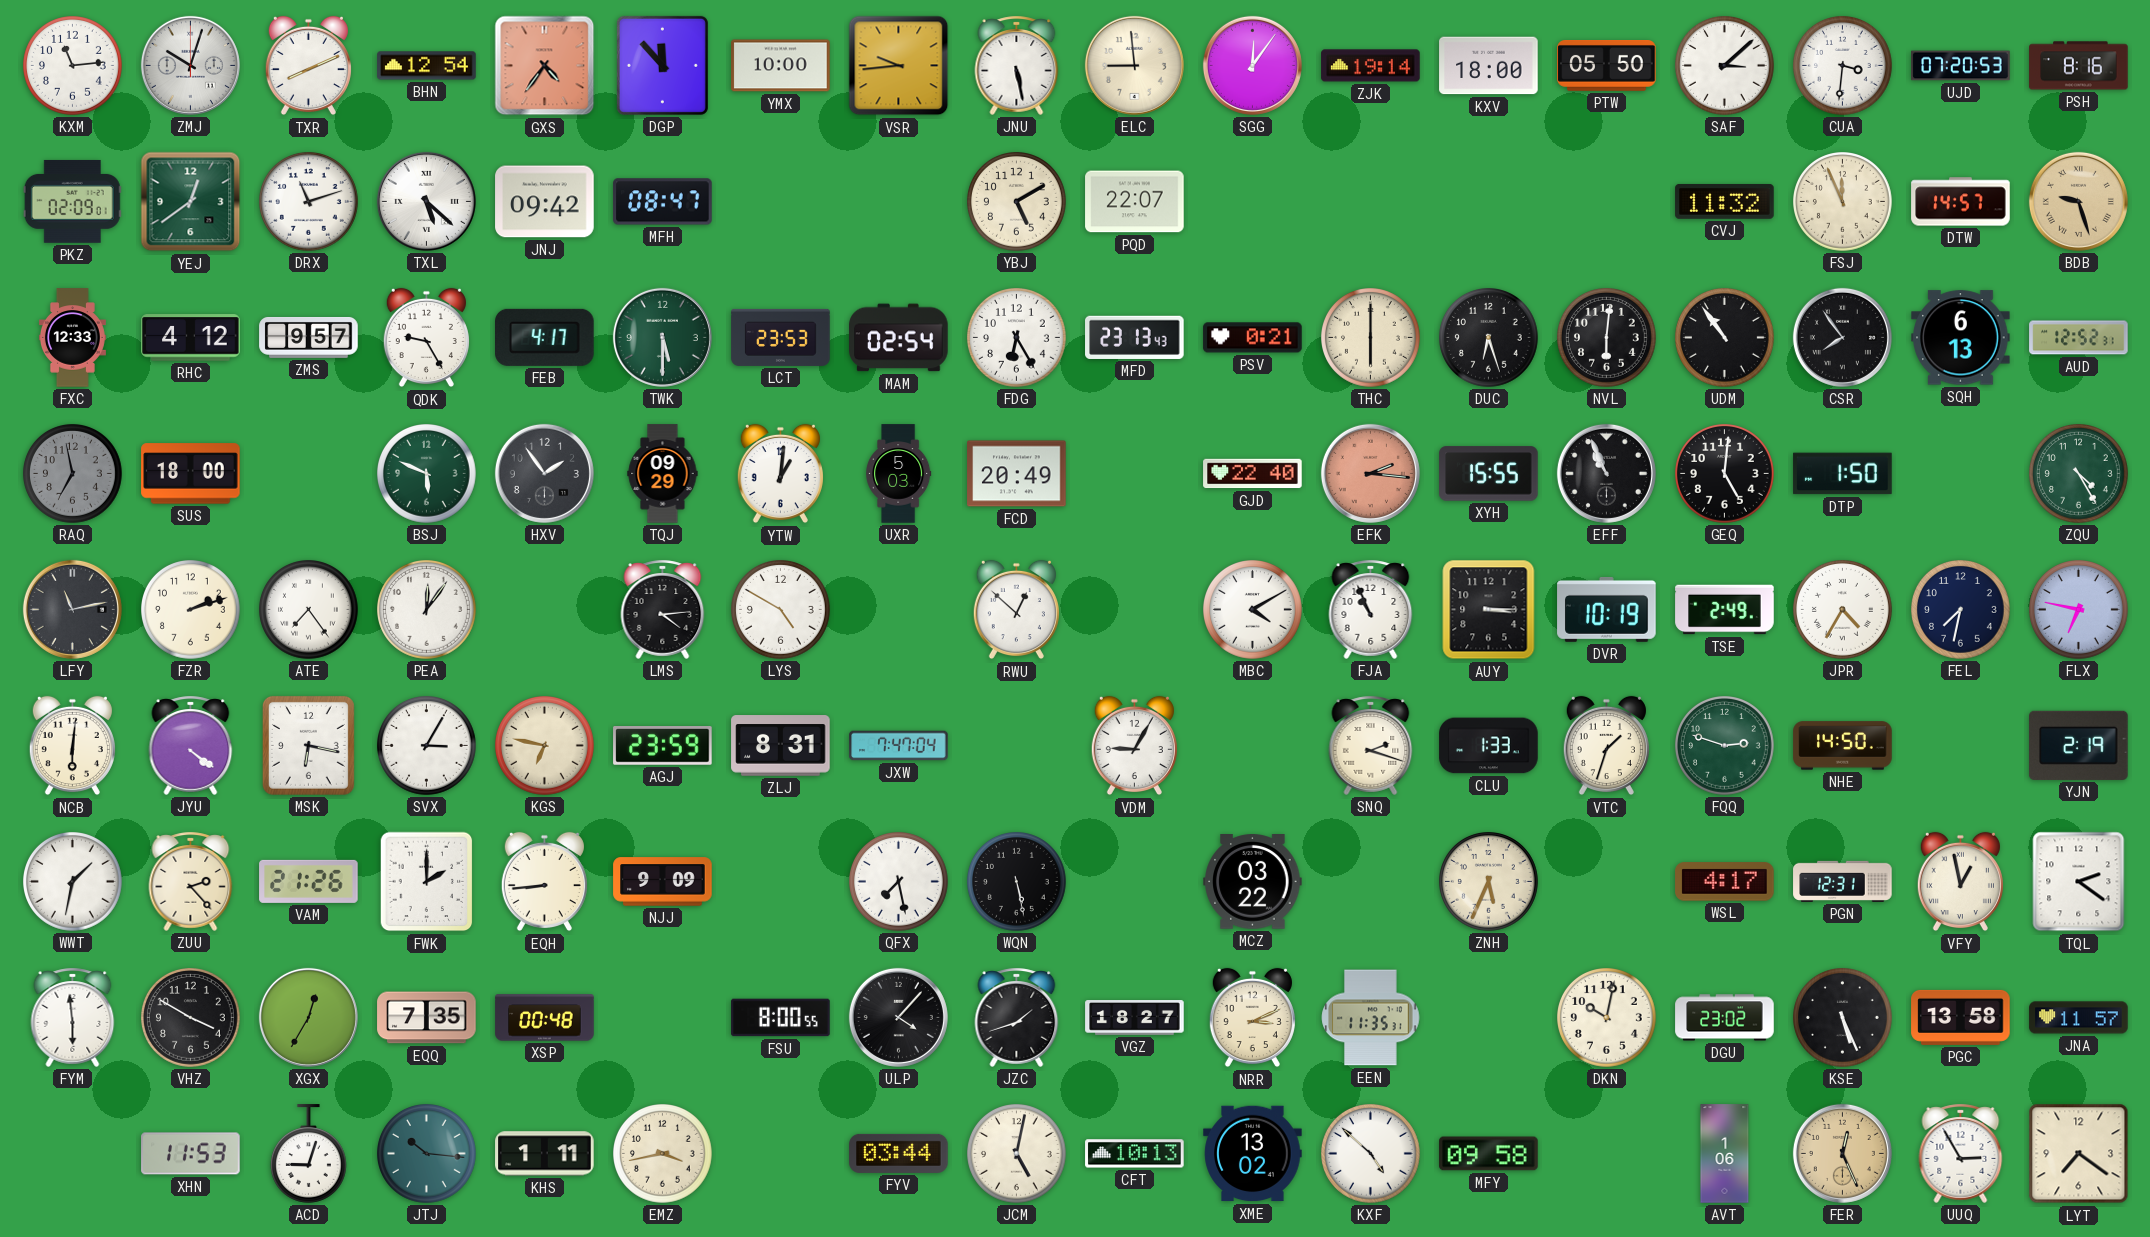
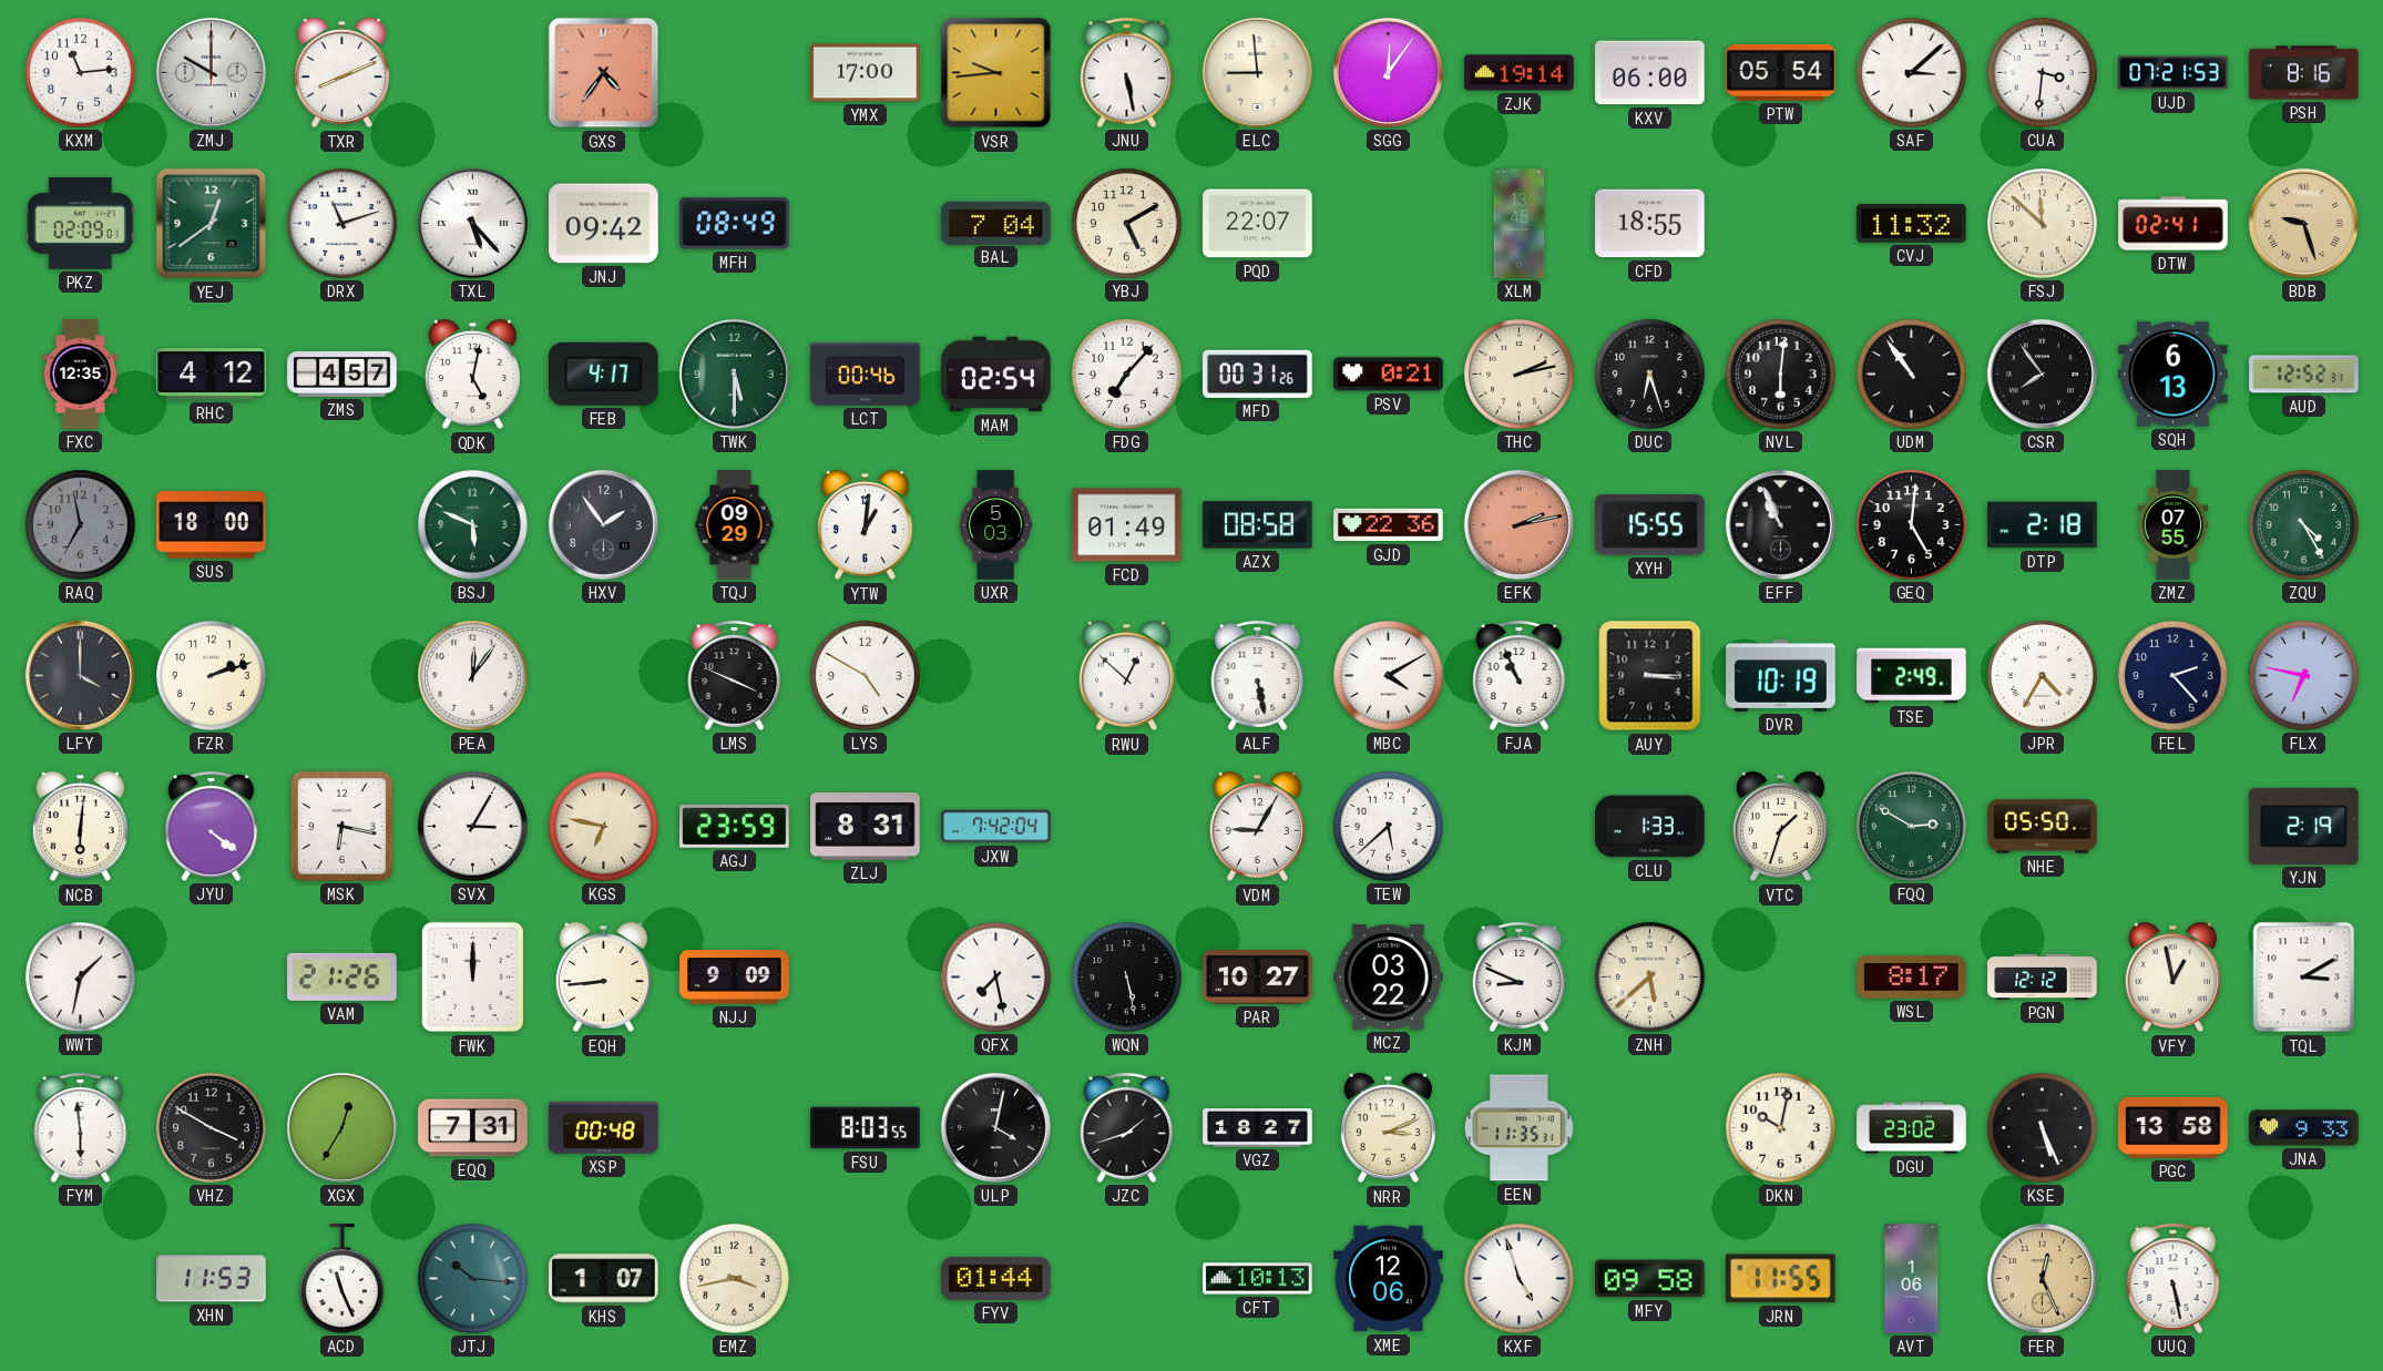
ZMJ: 10:03 -> 10:00 (211, 72)
BHN: 12:54 -> none (427, 66)
DGP: 11:53 -> none (662, 65)
YMX: 10:00 -> 17:00 (866, 73)
KXV: 18:00 -> 06:00 (1650, 73)
PTW: 05:50 -> 05:54 (1781, 73)
UJD: 07:20 -> 07:21 (2174, 73)
TXL: 5:22 -> 5:23 (472, 223)
MFH: 08:47 -> 08:49 (735, 224)
BAL: none -> 7:04 (996, 223)
XLM: none -> 13:45 (1520, 224)
CFD: none -> 18:55 (1650, 224)
FSJ: 11:56 -> 11:52 (2043, 224)
DTW: 14:57 -> 02:41 (2174, 224)
FXC: 12:33 -> 12:35 (80, 375)
ZMS: 9:57 -> 4:57 (342, 374)
QDK: 9:25 -> 5:02 (472, 375)
LCT: 23:53 -> 00:46 (866, 374)
FDG: 6:25 -> 7:07 (1127, 375)
MFD: 23:13 -> 00:31 (1258, 374)
THC: 6:00 -> 2:13 (1520, 375)
FCD: 20:49 -> 01:49 (1127, 525)
AZX: none -> 08:58 (1258, 525)
GJD: 22:40 -> 22:36 (1389, 525)
EFK: 2:16 -> 2:13 (1518, 524)
DTP: 1:50 -> 2:18 (2043, 525)
ZMZ: none -> 07:55 (2174, 525)
LFY: 11:13 -> 4:00 (80, 675)
ATE: 7:24 -> none (309, 610)
LMS: 4:14 -> 3:49 (735, 675)
ALF: none -> 5:28 (1258, 675)
FEL: 7:32 -> 2:23 (2174, 676)
JXW: 7:47 -> 7:42 (996, 827)
TEW: none -> 5:38 (1389, 827)
SNQ: 2:18 -> none (1371, 745)
FQQ: 2:48 -> 2:50 (1912, 827)
NHE: 14:50 -> 05:50 (2043, 827)
ZUU: 2:23 -> none (191, 881)
FWK: 2:00 -> 12:00 (473, 978)
PAR: none -> 10:27 (1258, 976)
KJM: none -> 8:49 (1520, 976)
ZNH: 5:34 -> 5:38 (1650, 978)
WSL: 4:17 -> 8:17 (1912, 978)
PGN: 12:31 -> 12:12 (2043, 976)
TQL: 2:21 -> 3:10 (2304, 978)
EQQ: 7:35 -> 7:31 (473, 1128)
FSU: 8:00 -> 8:03 (866, 1128)
ULP: 4:07 -> 4:02 (995, 1127)
JNA: 11:57 -> 9:33 (2304, 1128)
ACD: 9:03 -> 11:26 (341, 1279)
KHS: 1:11 -> 1:07 (604, 1279)
FYV: 03:44 -> 01:44 (996, 1278)
JCM: 5:02 -> none (1017, 1154)
XME: 13:02 -> 12:06 (1389, 1279)
KXF: 4:52 -> 4:57 (1520, 1279)
JRN: none -> 11:55 (1781, 1279)
UUQ: 2:55 -> 5:28 (2174, 1278)
LYT: 7:21 -> none (2079, 1154)
